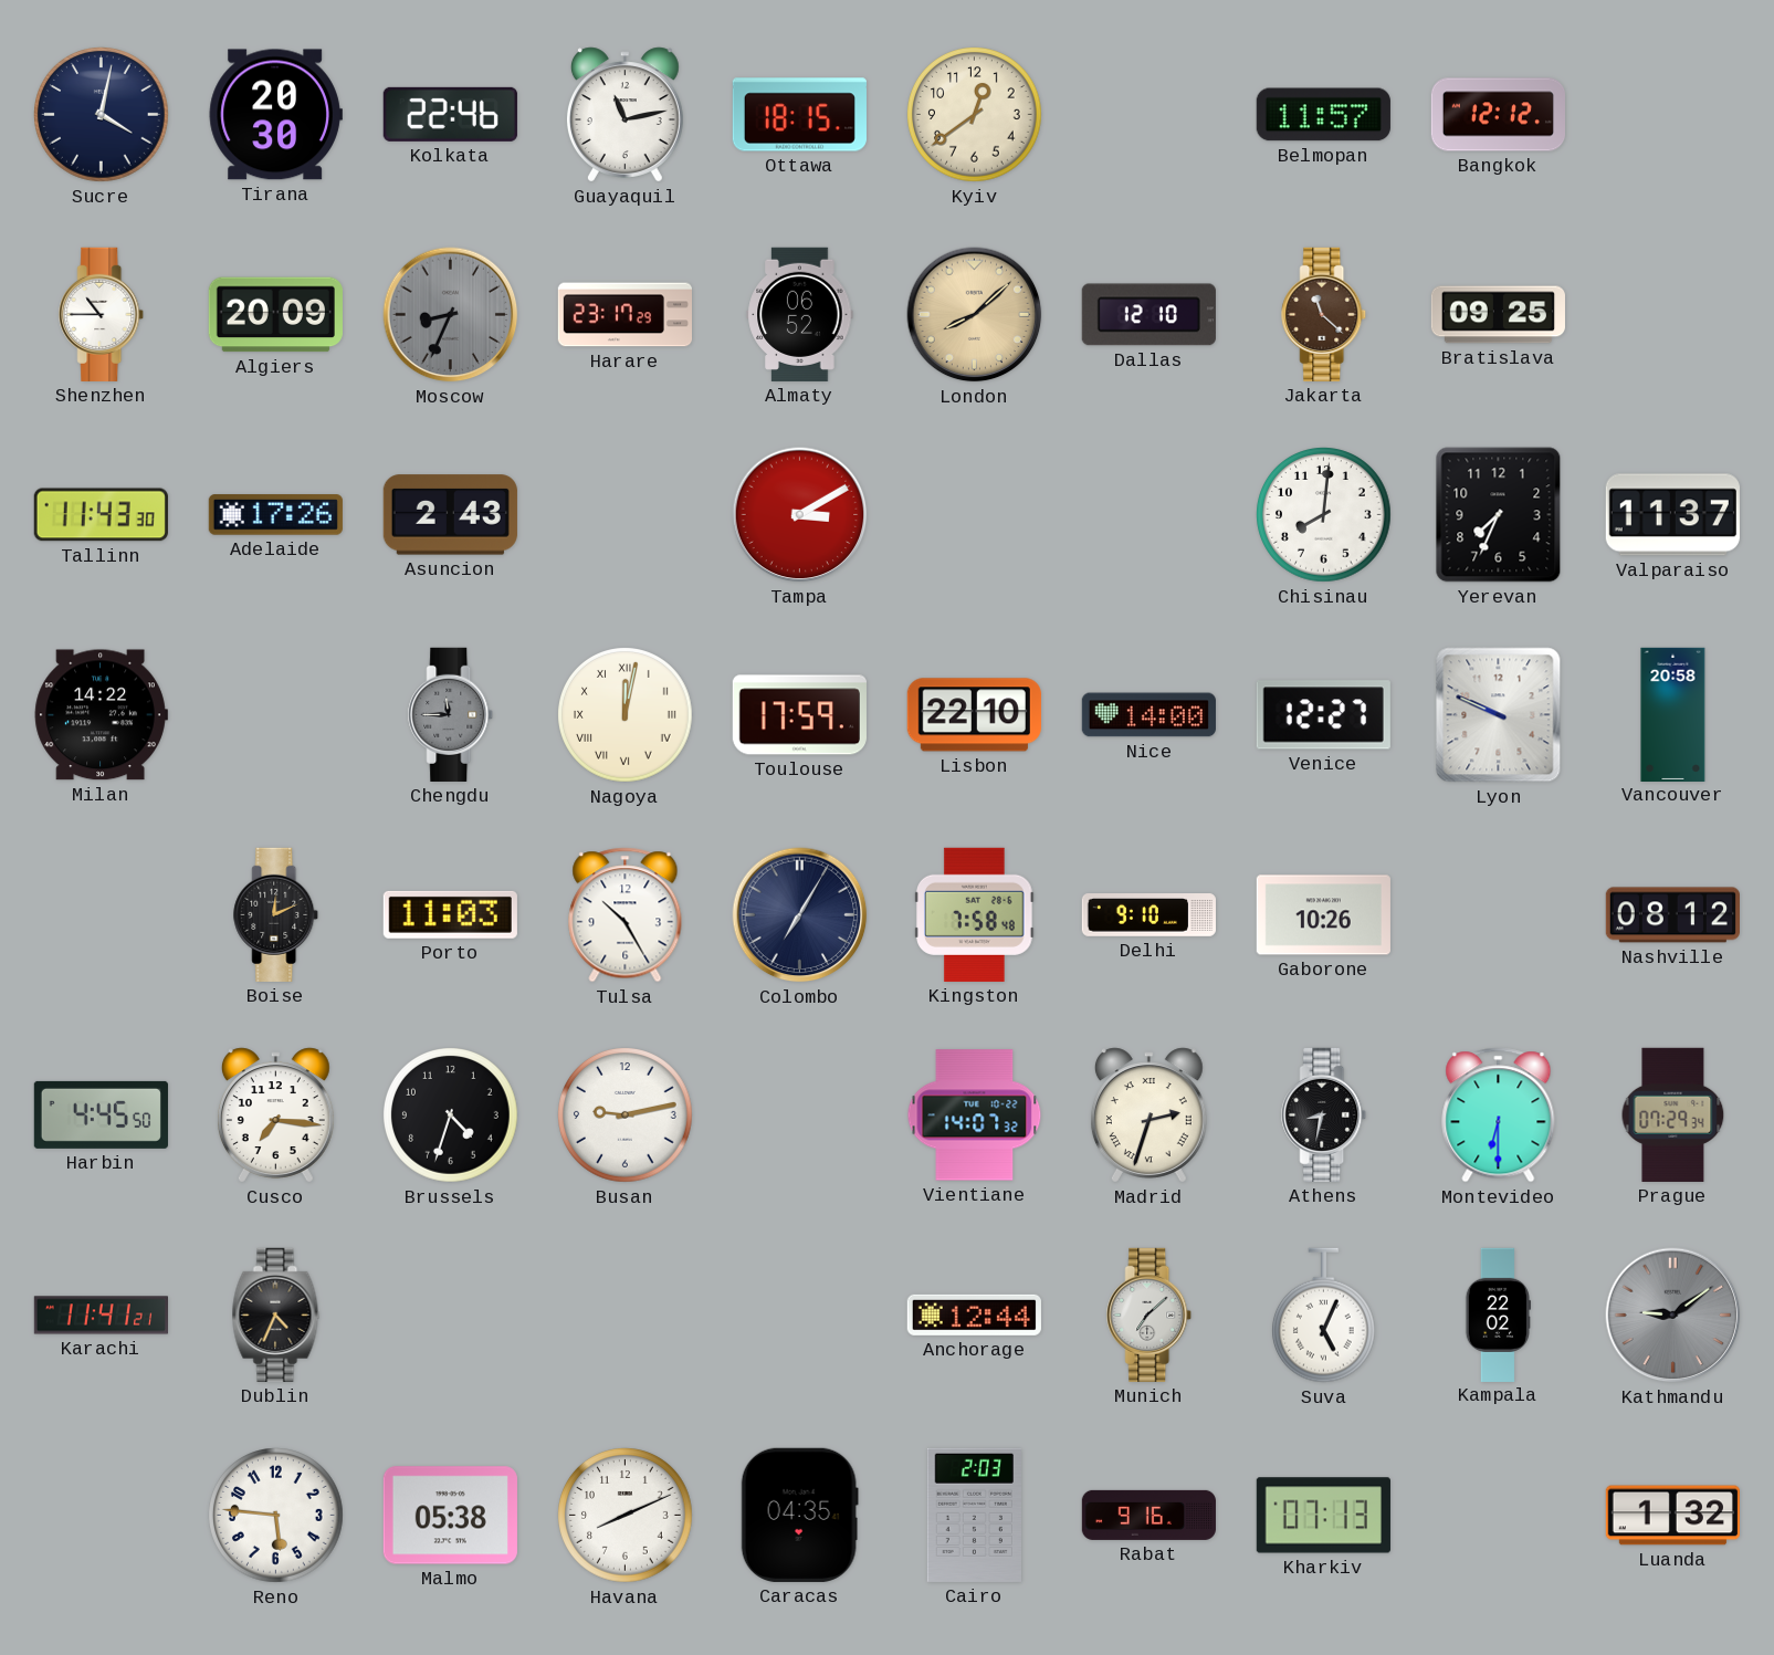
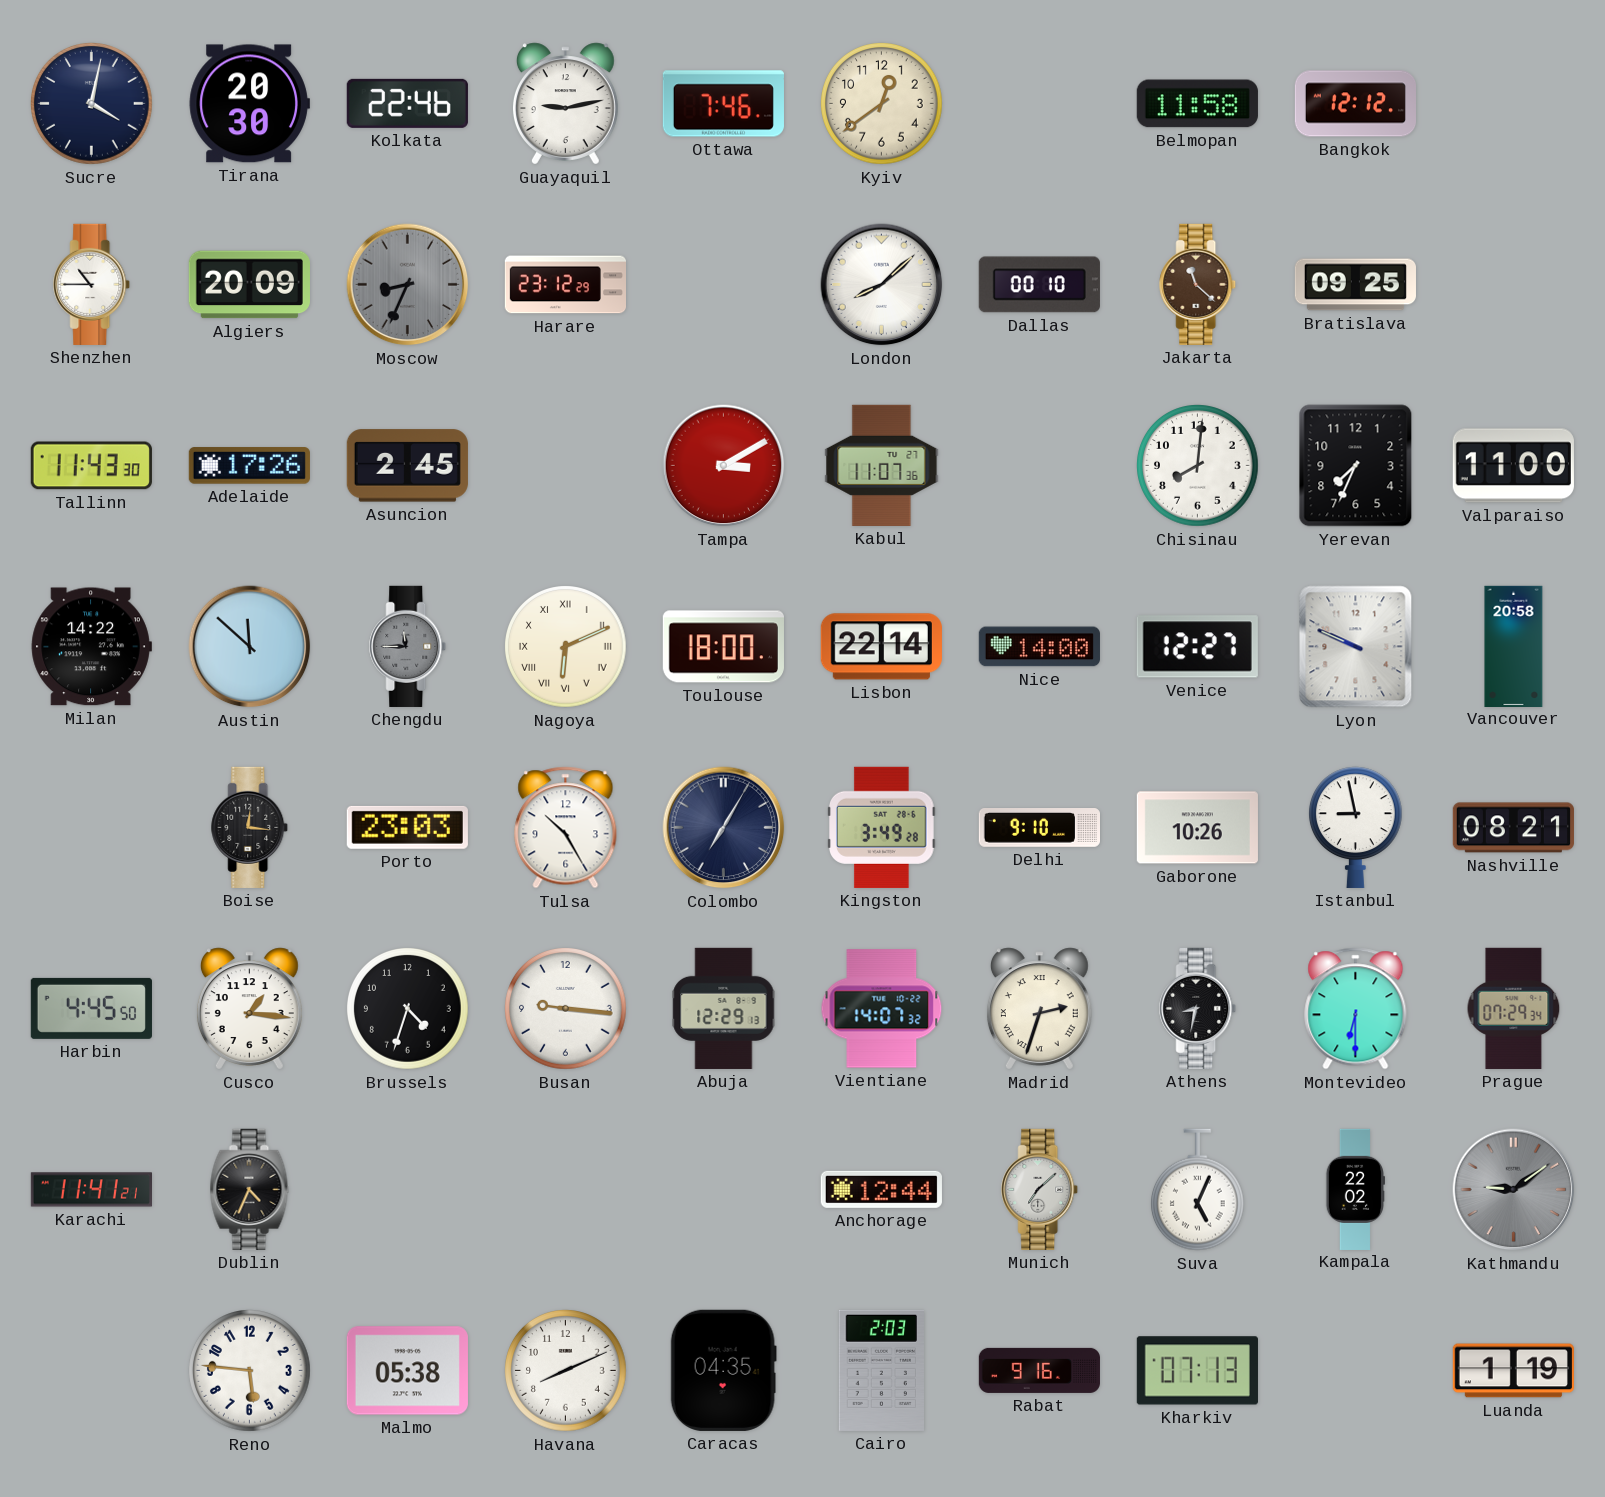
Guayaquil: 11:13 -> 9:13 (565, 104)
Ottawa: 18:15 -> 7:46 (723, 104)
Belmopan: 11:57 -> 11:58 (1197, 104)
Harare: 23:17 -> 23:12 (565, 285)
Almaty: 06:52 -> none (800, 314)
London dial: champagne -> white (882, 285)
Dallas: 12:10 -> 00:10 (1039, 285)
Asuncion: 2:43 -> 2:45 (407, 466)
Kabul: none -> 11:07 (882, 465)
Valparaiso: 11:37 -> 11:00 (1513, 466)
Austin: none -> 11:52 (250, 647)
Nagoya: 12:02 -> 6:11 (566, 647)
Toulouse: 17:59 -> 18:00 (723, 647)
Lisbon: 22:10 -> 22:14 (881, 647)
Boise: 12:11 -> 12:16 (250, 827)
Porto: 11:03 -> 23:03 (407, 827)
Kingston: 7:58 -> 3:49 (882, 827)
Istanbul: none -> 8:58 (1355, 827)
Nashville: 08:12 -> 08:21 (1513, 828)
Cusco: 7:16 -> 1:16 (249, 1009)
Busan: 9:13 -> 9:16 (566, 1009)
Abuja: none -> 12:29 (724, 1008)
Luanda: 1:32 -> 1:19 (1513, 1371)
